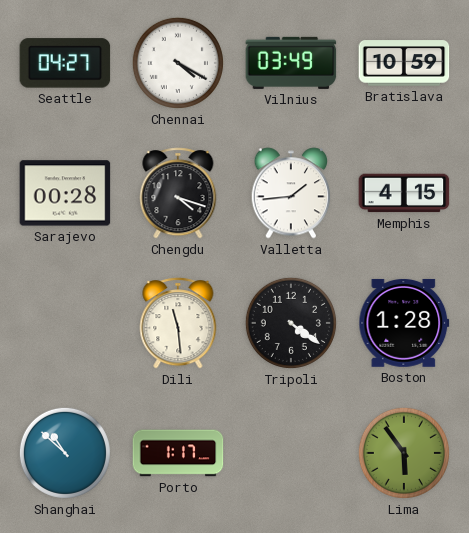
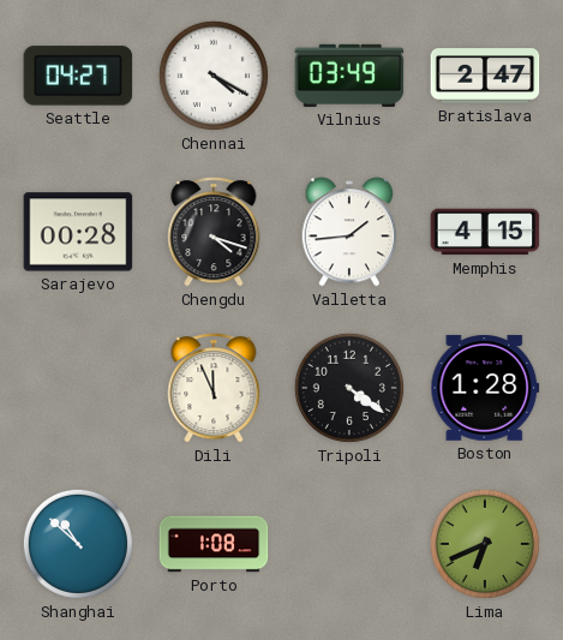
Bratislava: 10:59 -> 2:47 (485, 76)
Dili: 11:29 -> 11:56 (214, 388)
Porto: 1:17 -> 1:08 (214, 544)
Lima: 5:54 -> 6:41 (485, 544)
